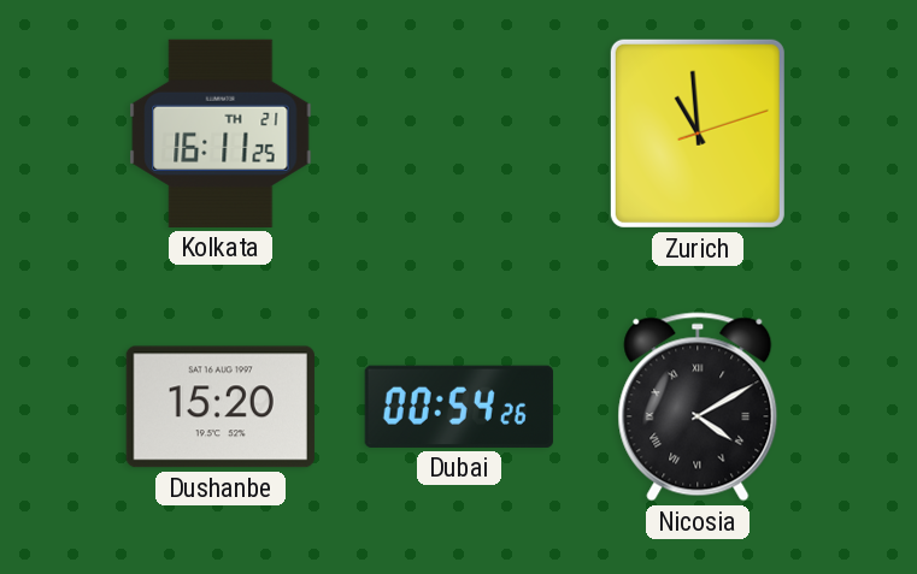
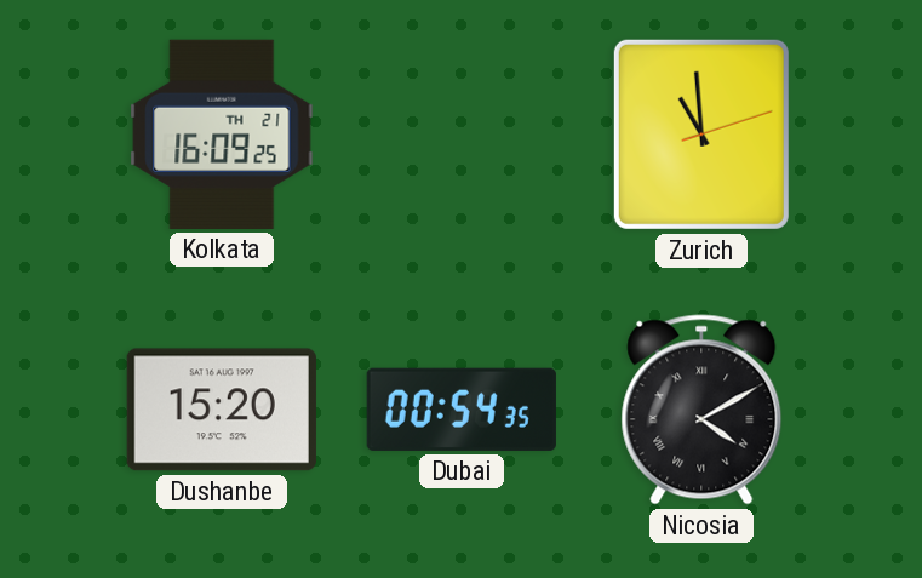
Kolkata: 16:11 -> 16:09 (222, 135)
Dubai: 00:54:26 -> 00:54:35 (462, 410)
